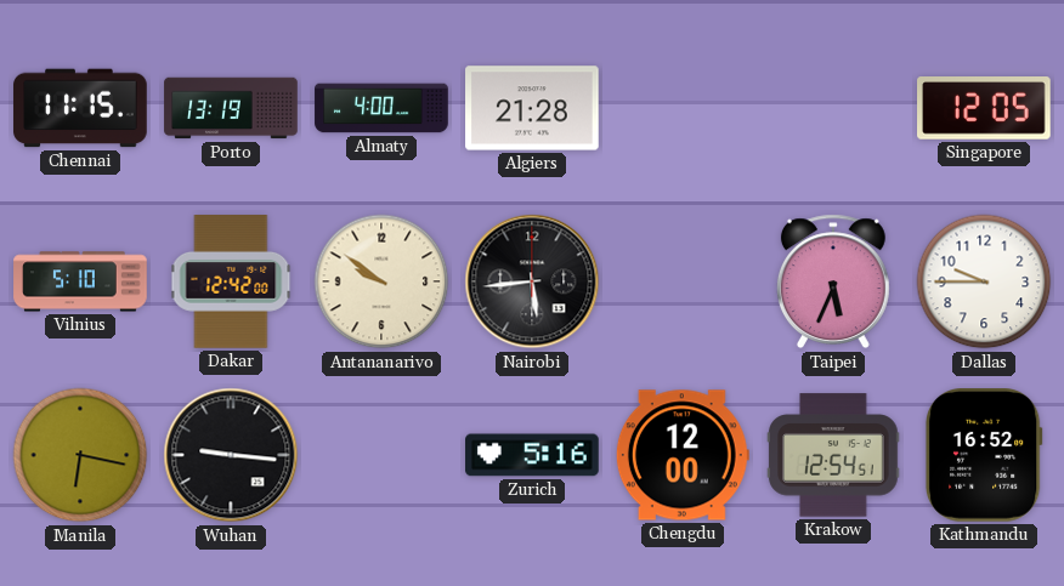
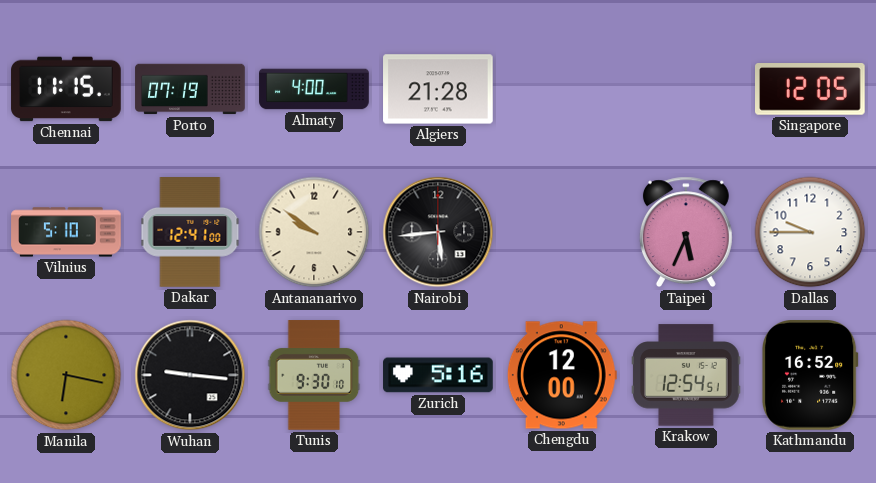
Porto: 13:19 -> 07:19 (190, 89)
Dakar: 12:42 -> 12:41 (190, 232)
Tunis: none -> 9:30 (314, 375)
